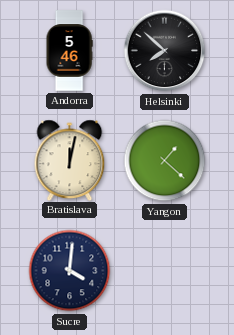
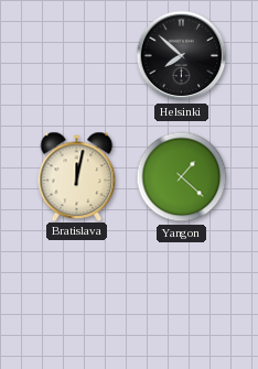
Andorra: 5:46 -> none (69, 51)
Sucre: 4:01 -> none (70, 271)
